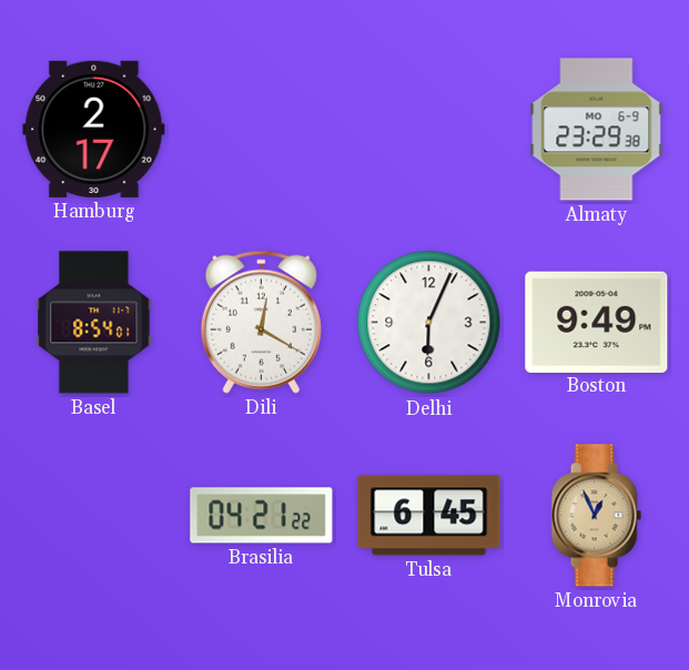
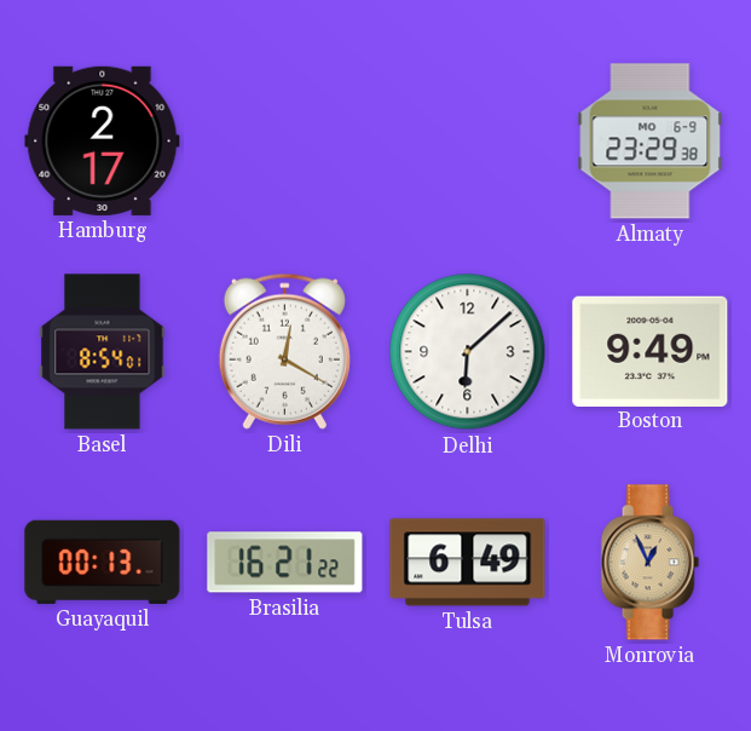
Delhi: 6:04 -> 6:08 (468, 352)
Guayaquil: none -> 00:13 (103, 562)
Brasilia: 04:21 -> 16:21 (285, 563)
Tulsa: 6:45 -> 6:49 (468, 563)
